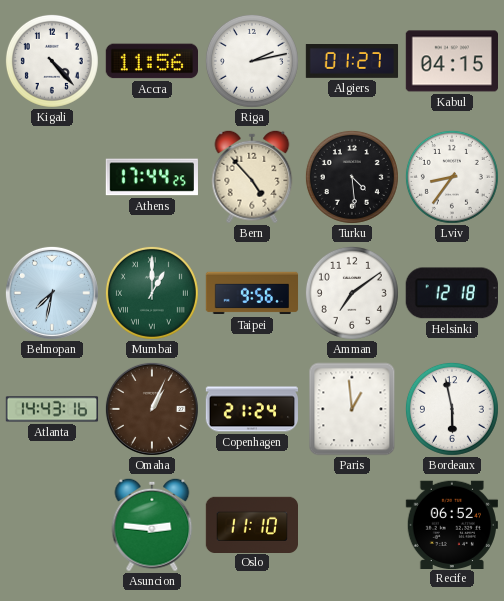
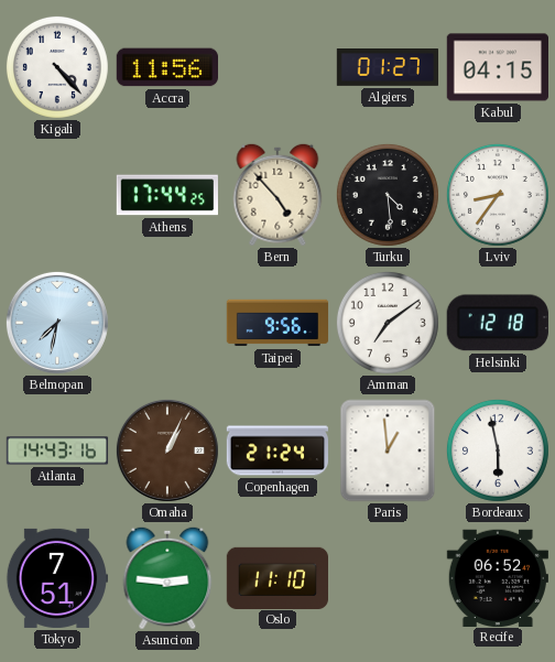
Riga: 2:13 -> none (252, 61)
Mumbai: 1:00 -> none (152, 293)
Tokyo: none -> 7:51 (56, 578)
